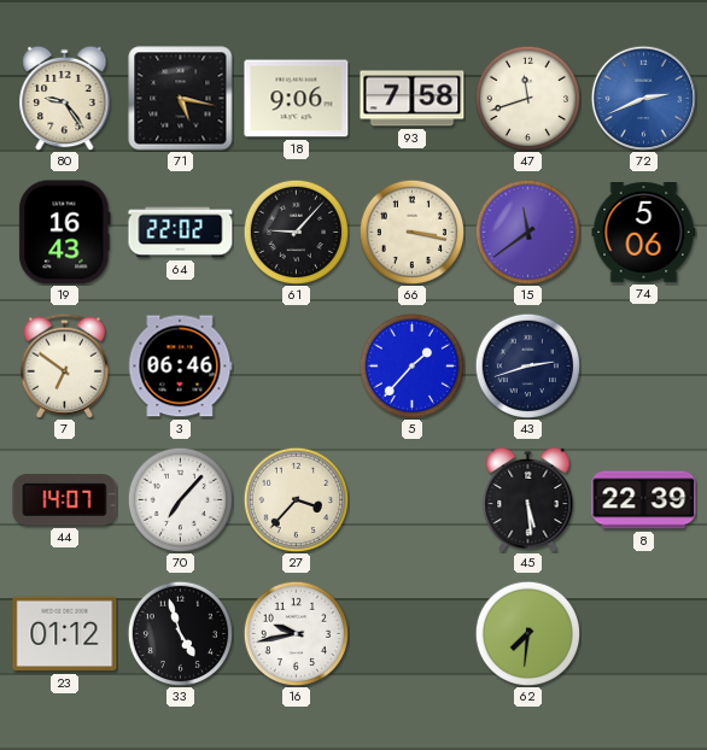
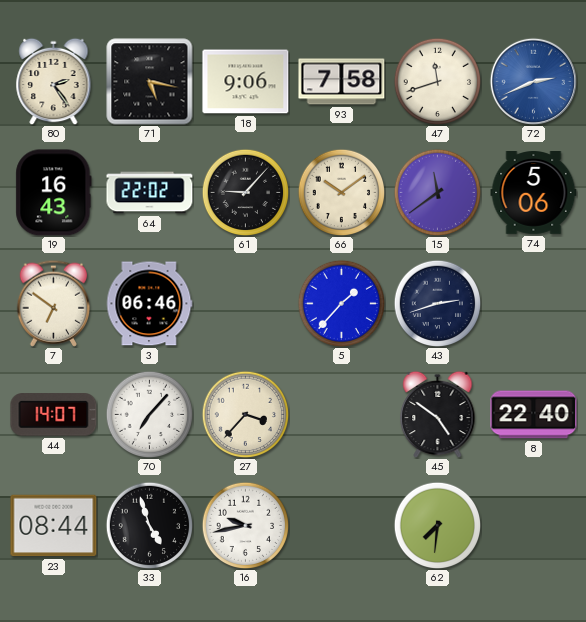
80: 9:24 -> 2:24 (54, 81)
66: 3:17 -> 10:09 (341, 192)
45: 5:29 -> 4:51 (438, 414)
8: 22:39 -> 22:40 (534, 415)
23: 01:12 -> 08:44 (54, 526)
